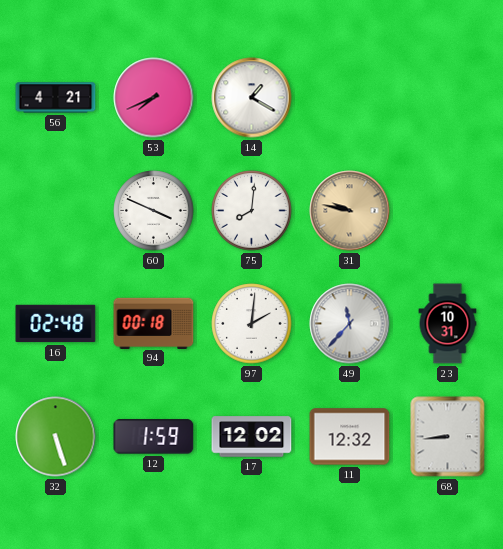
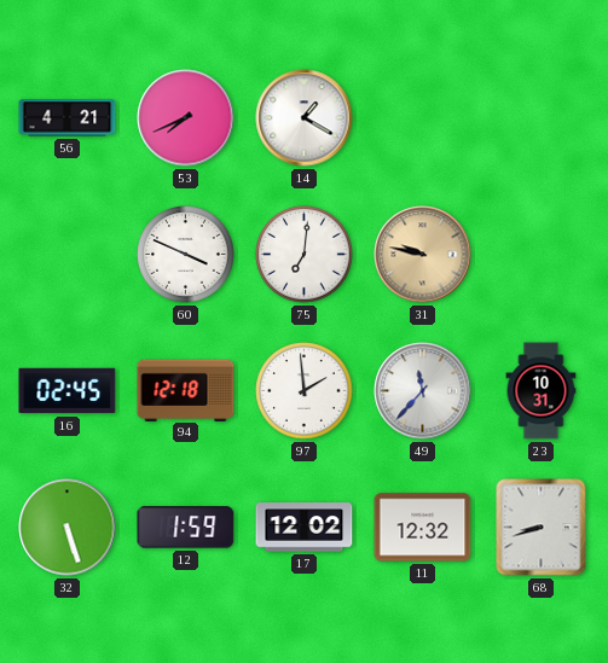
75: 8:01 -> 7:01 (305, 255)
16: 02:48 -> 02:45 (68, 391)
94: 00:18 -> 12:18 (186, 390)
97: 2:01 -> 1:59 (305, 391)
68: 8:44 -> 8:42 (542, 528)
